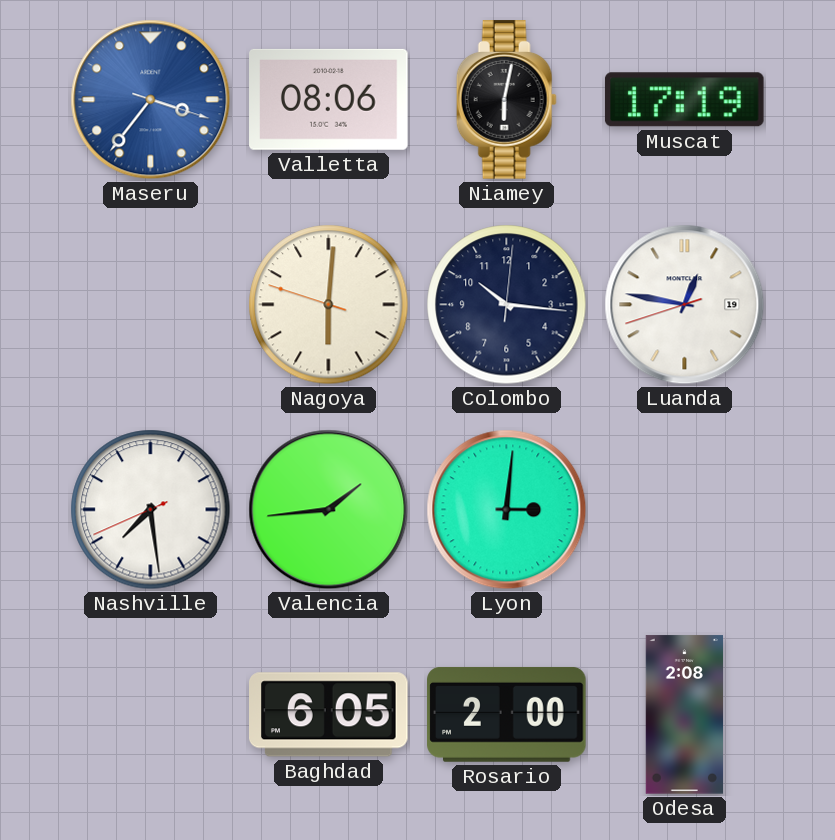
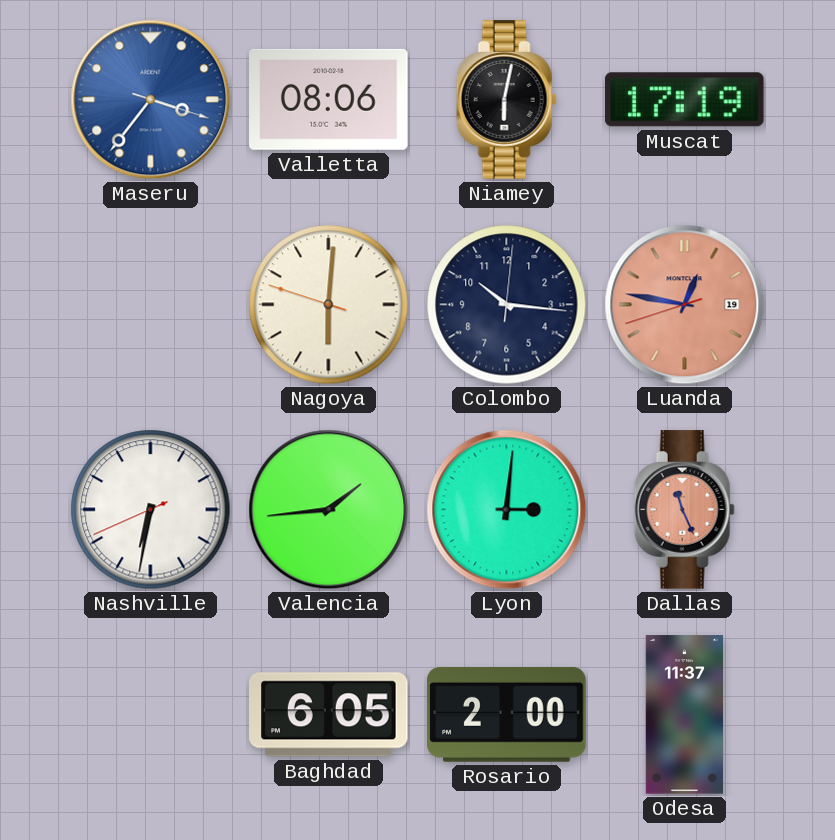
Luanda dial: white -> salmon (685, 305)
Nashville: 7:28 -> 6:31 (151, 510)
Dallas: none -> 11:26 (684, 510)
Odesa: 2:08 -> 11:37 (684, 715)
